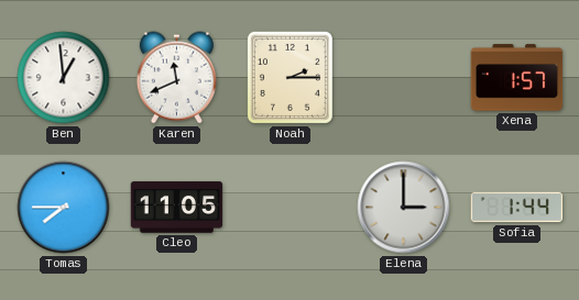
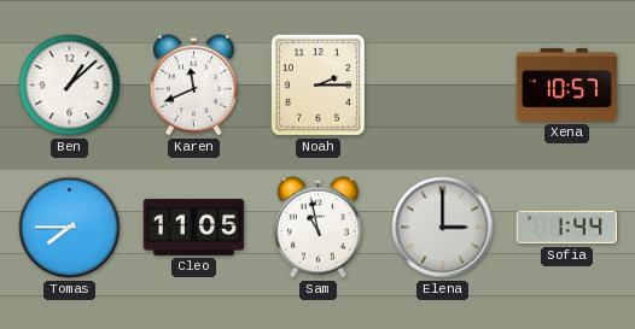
Ben: 12:59 -> 1:08 (70, 86)
Xena: 1:57 -> 10:57 (567, 86)
Sam: none -> 10:58 (317, 228)
